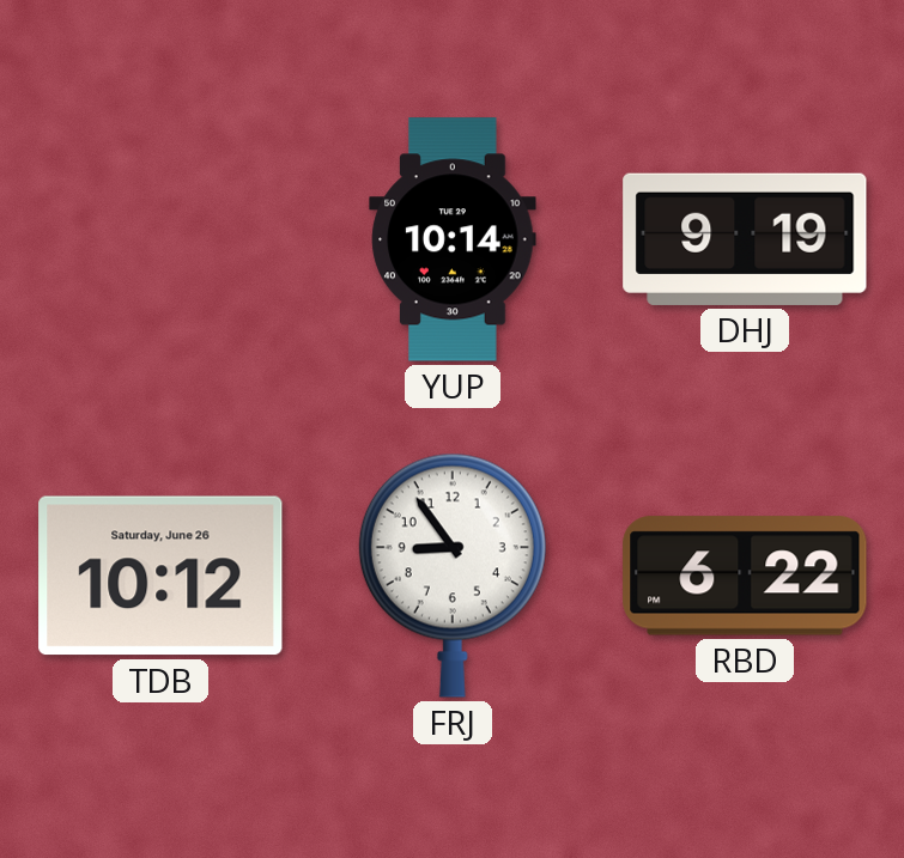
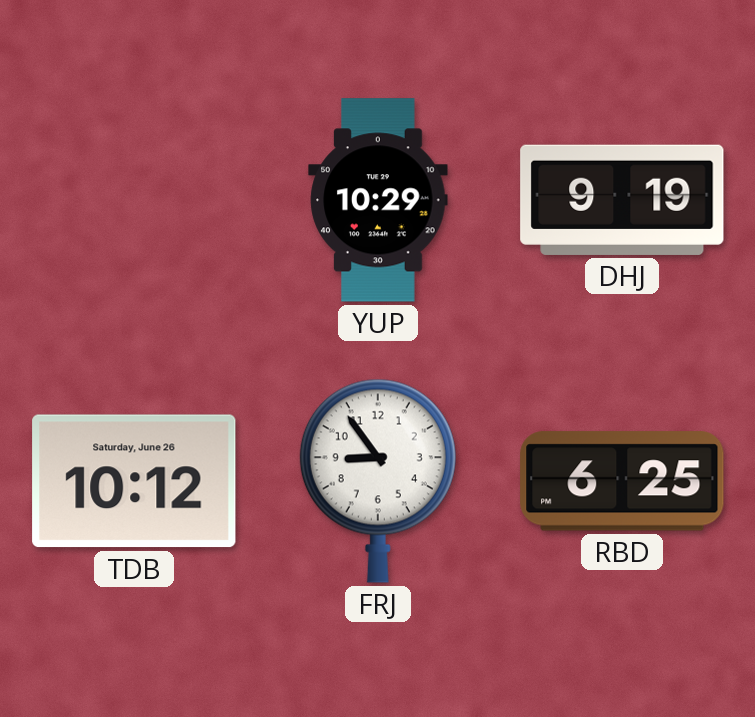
YUP: 10:14 -> 10:29 (378, 200)
RBD: 6:22 -> 6:25 (622, 481)
